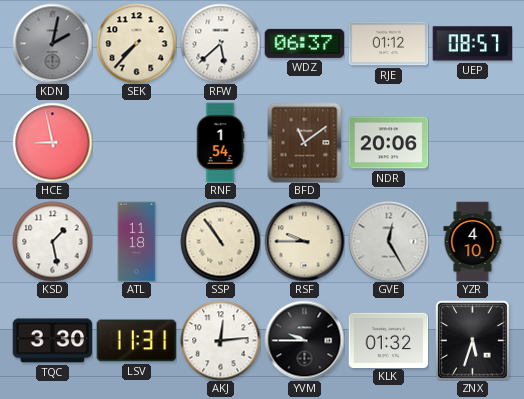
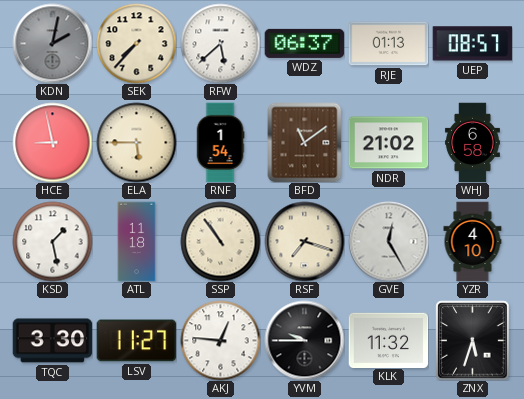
RJE: 01:12 -> 01:13 (388, 44)
ELA: none -> 5:45 (136, 142)
NDR: 20:06 -> 21:02 (388, 143)
WHJ: none -> 6:58 (472, 142)
RSF: 9:45 -> 7:18 (304, 241)
LSV: 11:31 -> 11:27 (136, 341)
AKJ: 12:14 -> 12:46 (220, 340)
KLK: 01:32 -> 11:32 (388, 340)
